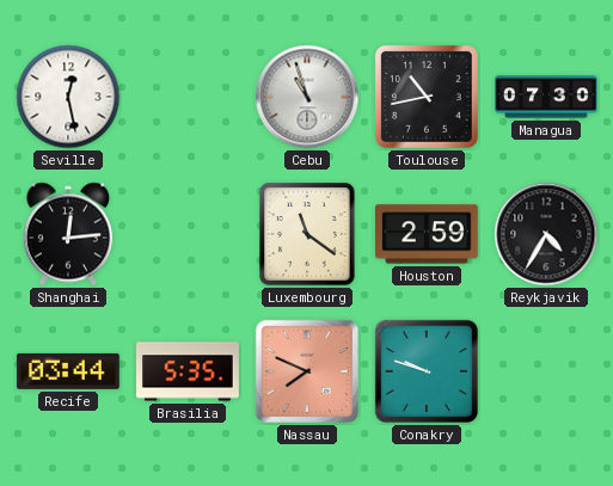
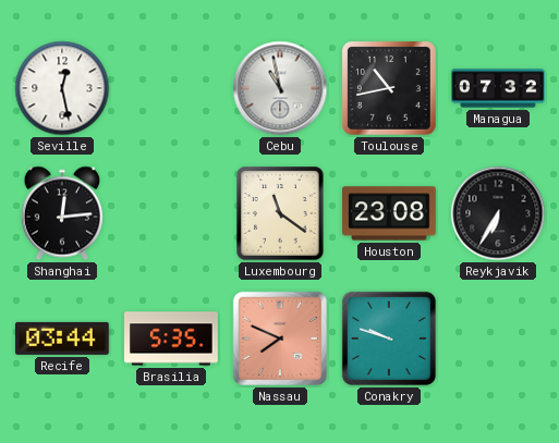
Cebu: 10:57 -> 10:58 (280, 88)
Managua: 07:30 -> 07:32 (498, 88)
Houston: 2:59 -> 23:08 (390, 213)
Reykjavik: 4:35 -> 6:35 (498, 213)
